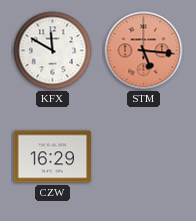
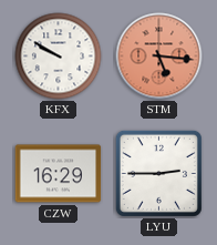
KFX: 11:50 -> 9:50 (59, 57)
LYU: none -> 2:45 (158, 173)
